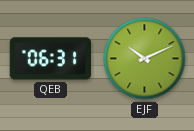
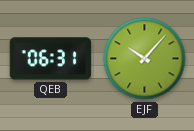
EJF: 10:11 -> 10:07 (145, 59)
